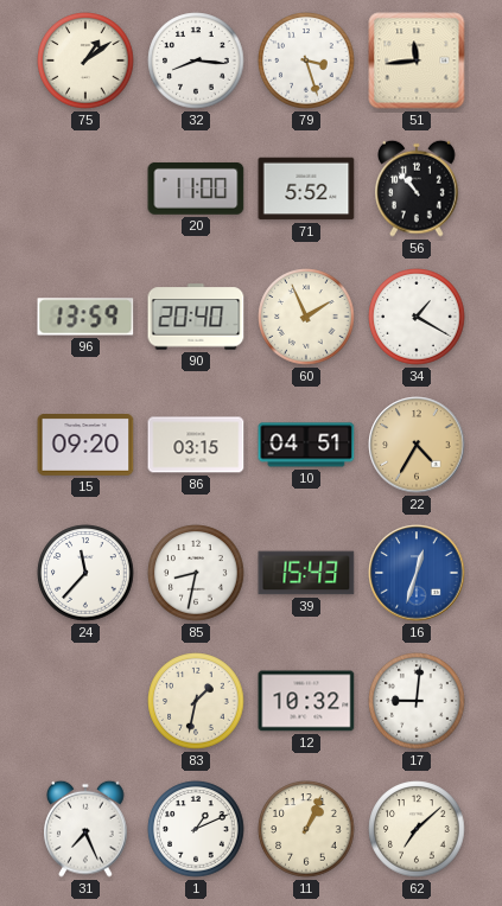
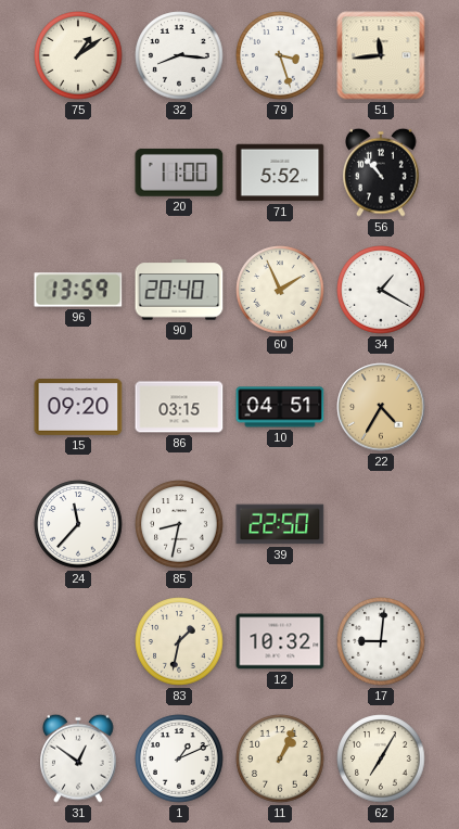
39: 15:43 -> 22:50 (280, 524)
16: 12:33 -> none (417, 573)
31: 7:26 -> 12:51 (79, 758)
62: 7:08 -> 7:05 (381, 758)
